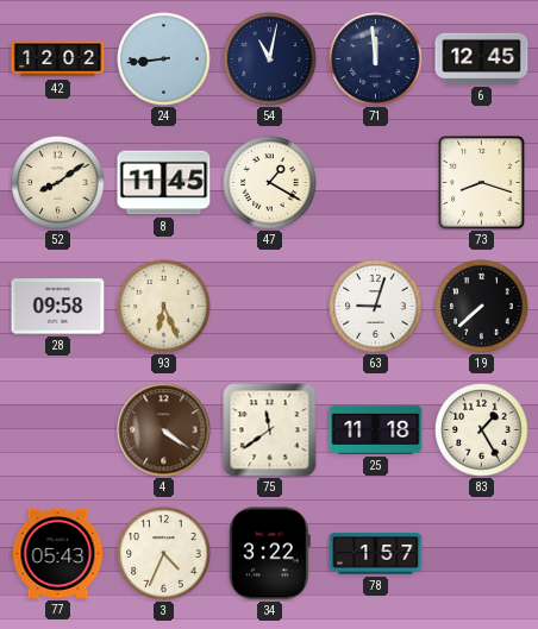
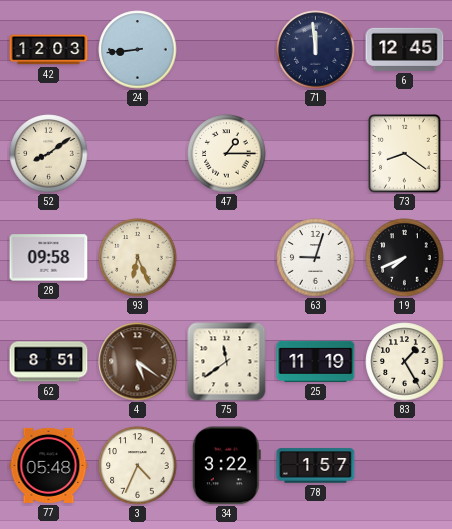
42: 12:02 -> 12:03 (49, 50)
54: 11:02 -> none (270, 59)
8: 11:45 -> none (164, 183)
47: 1:20 -> 1:15 (227, 154)
73: 8:18 -> 8:21 (405, 154)
19: 7:38 -> 7:41 (405, 258)
62: none -> 8:51 (49, 362)
4: 4:21 -> 5:21 (138, 362)
25: 11:18 -> 11:19 (316, 361)
77: 05:43 -> 05:48 (49, 465)
